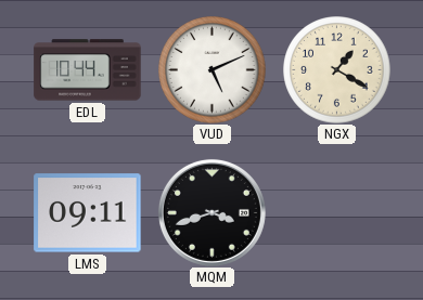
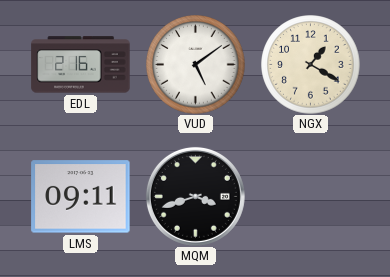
EDL: 10:44 -> 2:16 (81, 65)
VUD: 5:11 -> 5:09 (196, 65)
